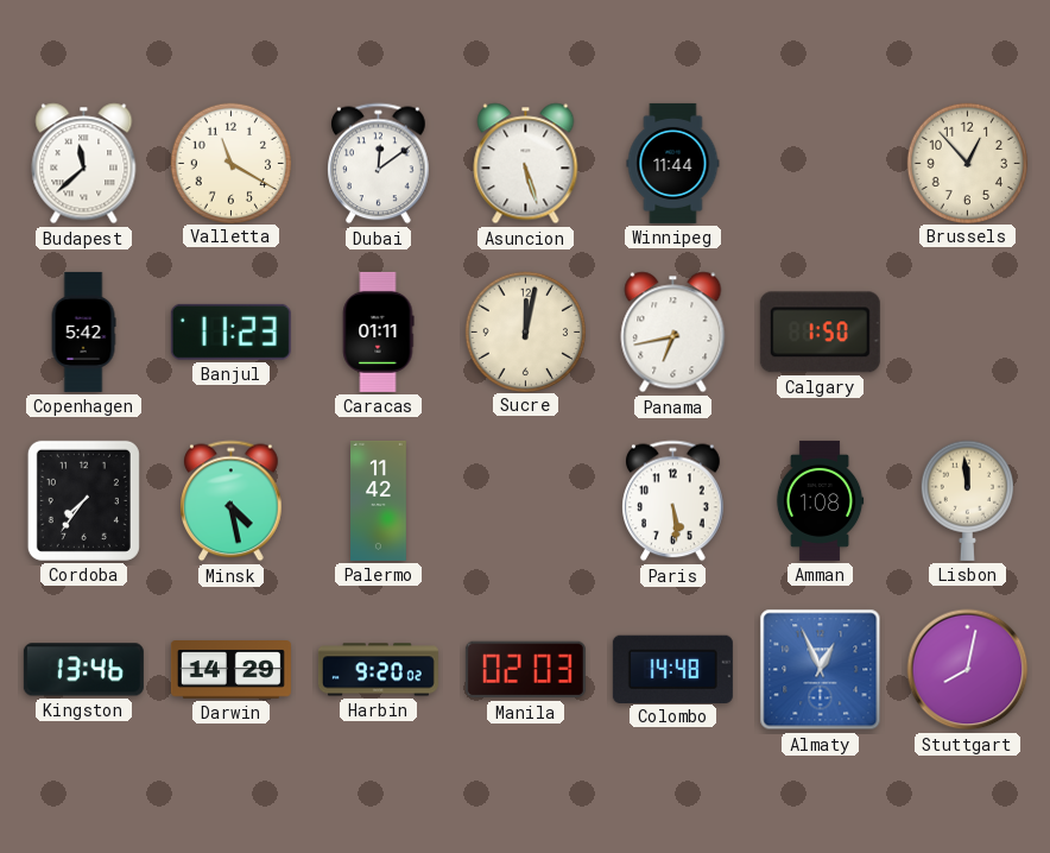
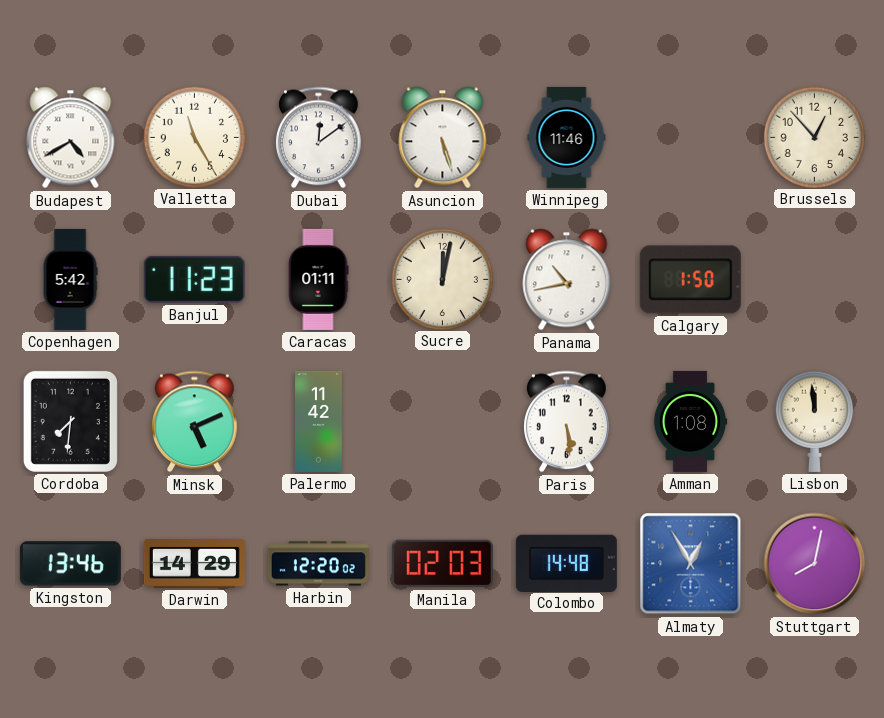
Budapest: 11:38 -> 4:40 (71, 138)
Valletta: 11:20 -> 11:25 (194, 137)
Winnipeg: 11:44 -> 11:46 (567, 137)
Panama: 6:43 -> 10:43 (567, 280)
Cordoba: 7:36 -> 7:31 (70, 421)
Minsk: 4:28 -> 5:11 (195, 422)
Harbin: 9:20 -> 12:20 (318, 564)
Almaty: 12:56 -> 12:55 (691, 564)
